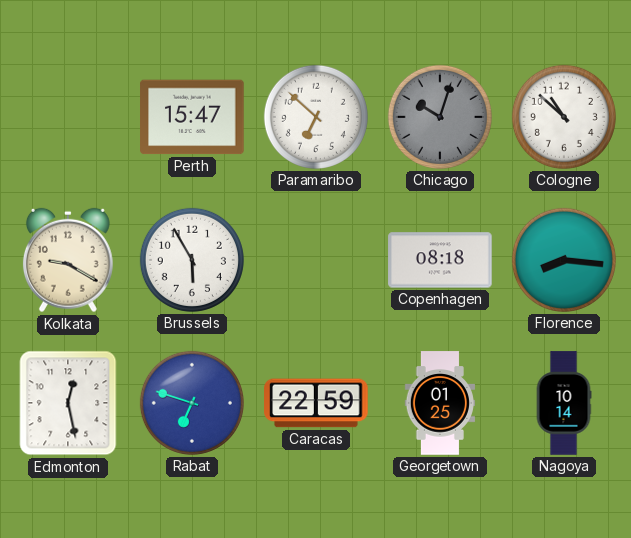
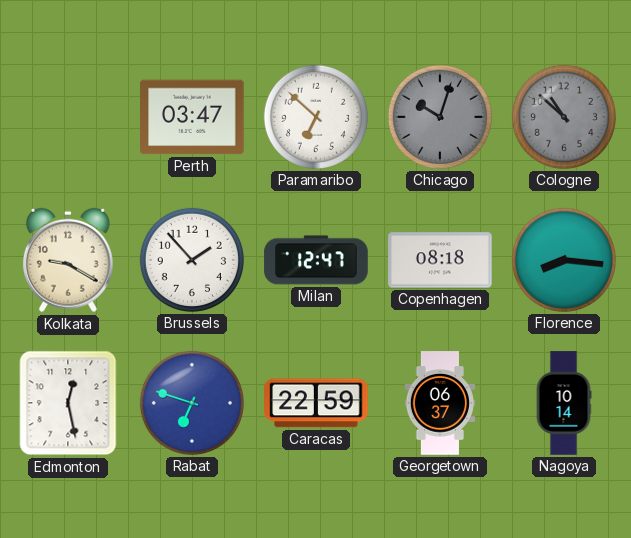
Perth: 15:47 -> 03:47 (192, 117)
Cologne dial: white -> grey (564, 117)
Brussels: 5:55 -> 1:53 (192, 260)
Milan: none -> 12:47 (316, 260)
Georgetown: 01:25 -> 06:37 (439, 403)
